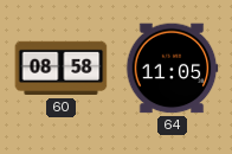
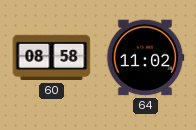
64: 11:05 -> 11:02 (145, 58)
